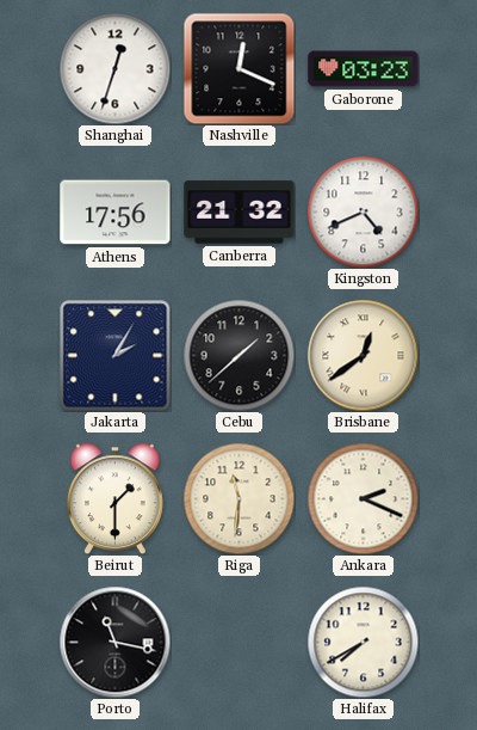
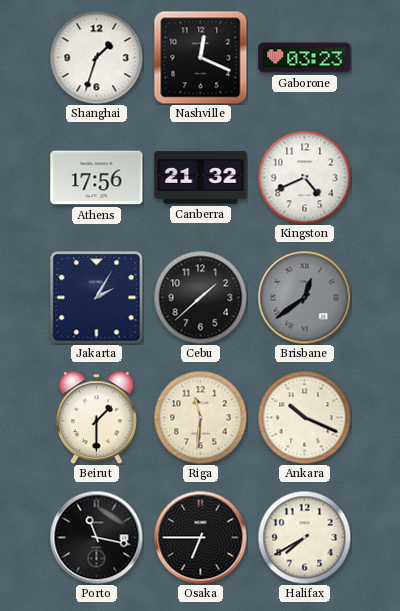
Shanghai: 12:33 -> 1:33 (96, 57)
Brisbane dial: cream -> grey (304, 297)
Ankara: 2:19 -> 10:19 (304, 417)
Osaka: none -> 6:45 (200, 537)
